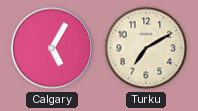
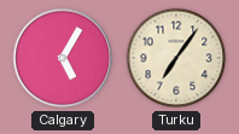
Turku: 7:10 -> 7:06 (176, 58)
